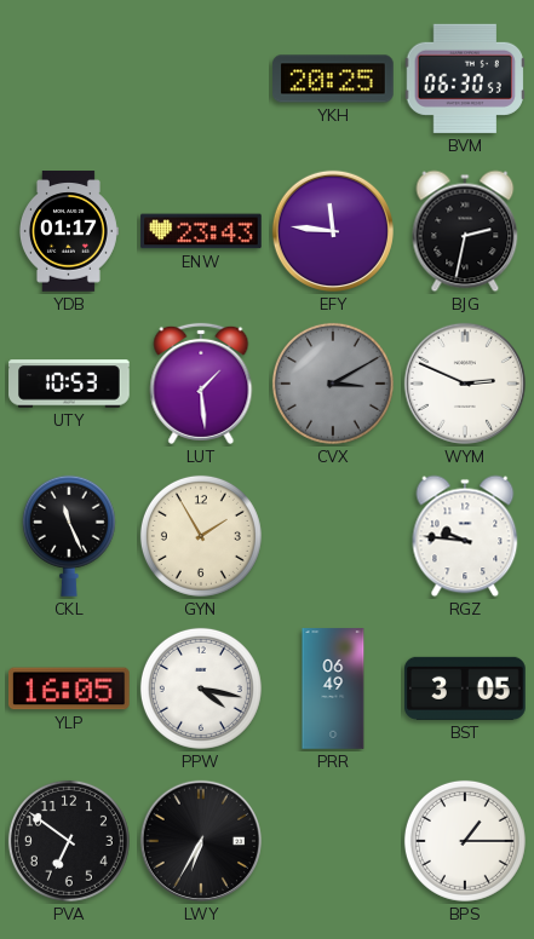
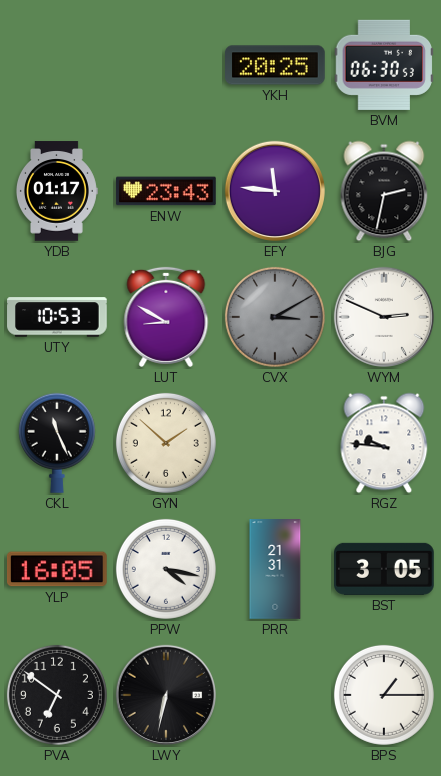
LUT: 1:29 -> 8:50 (166, 317)
GYN: 1:55 -> 1:52 (166, 443)
PRR: 06:49 -> 21:31 (275, 569)
LWY: 6:35 -> 6:32 (166, 695)
